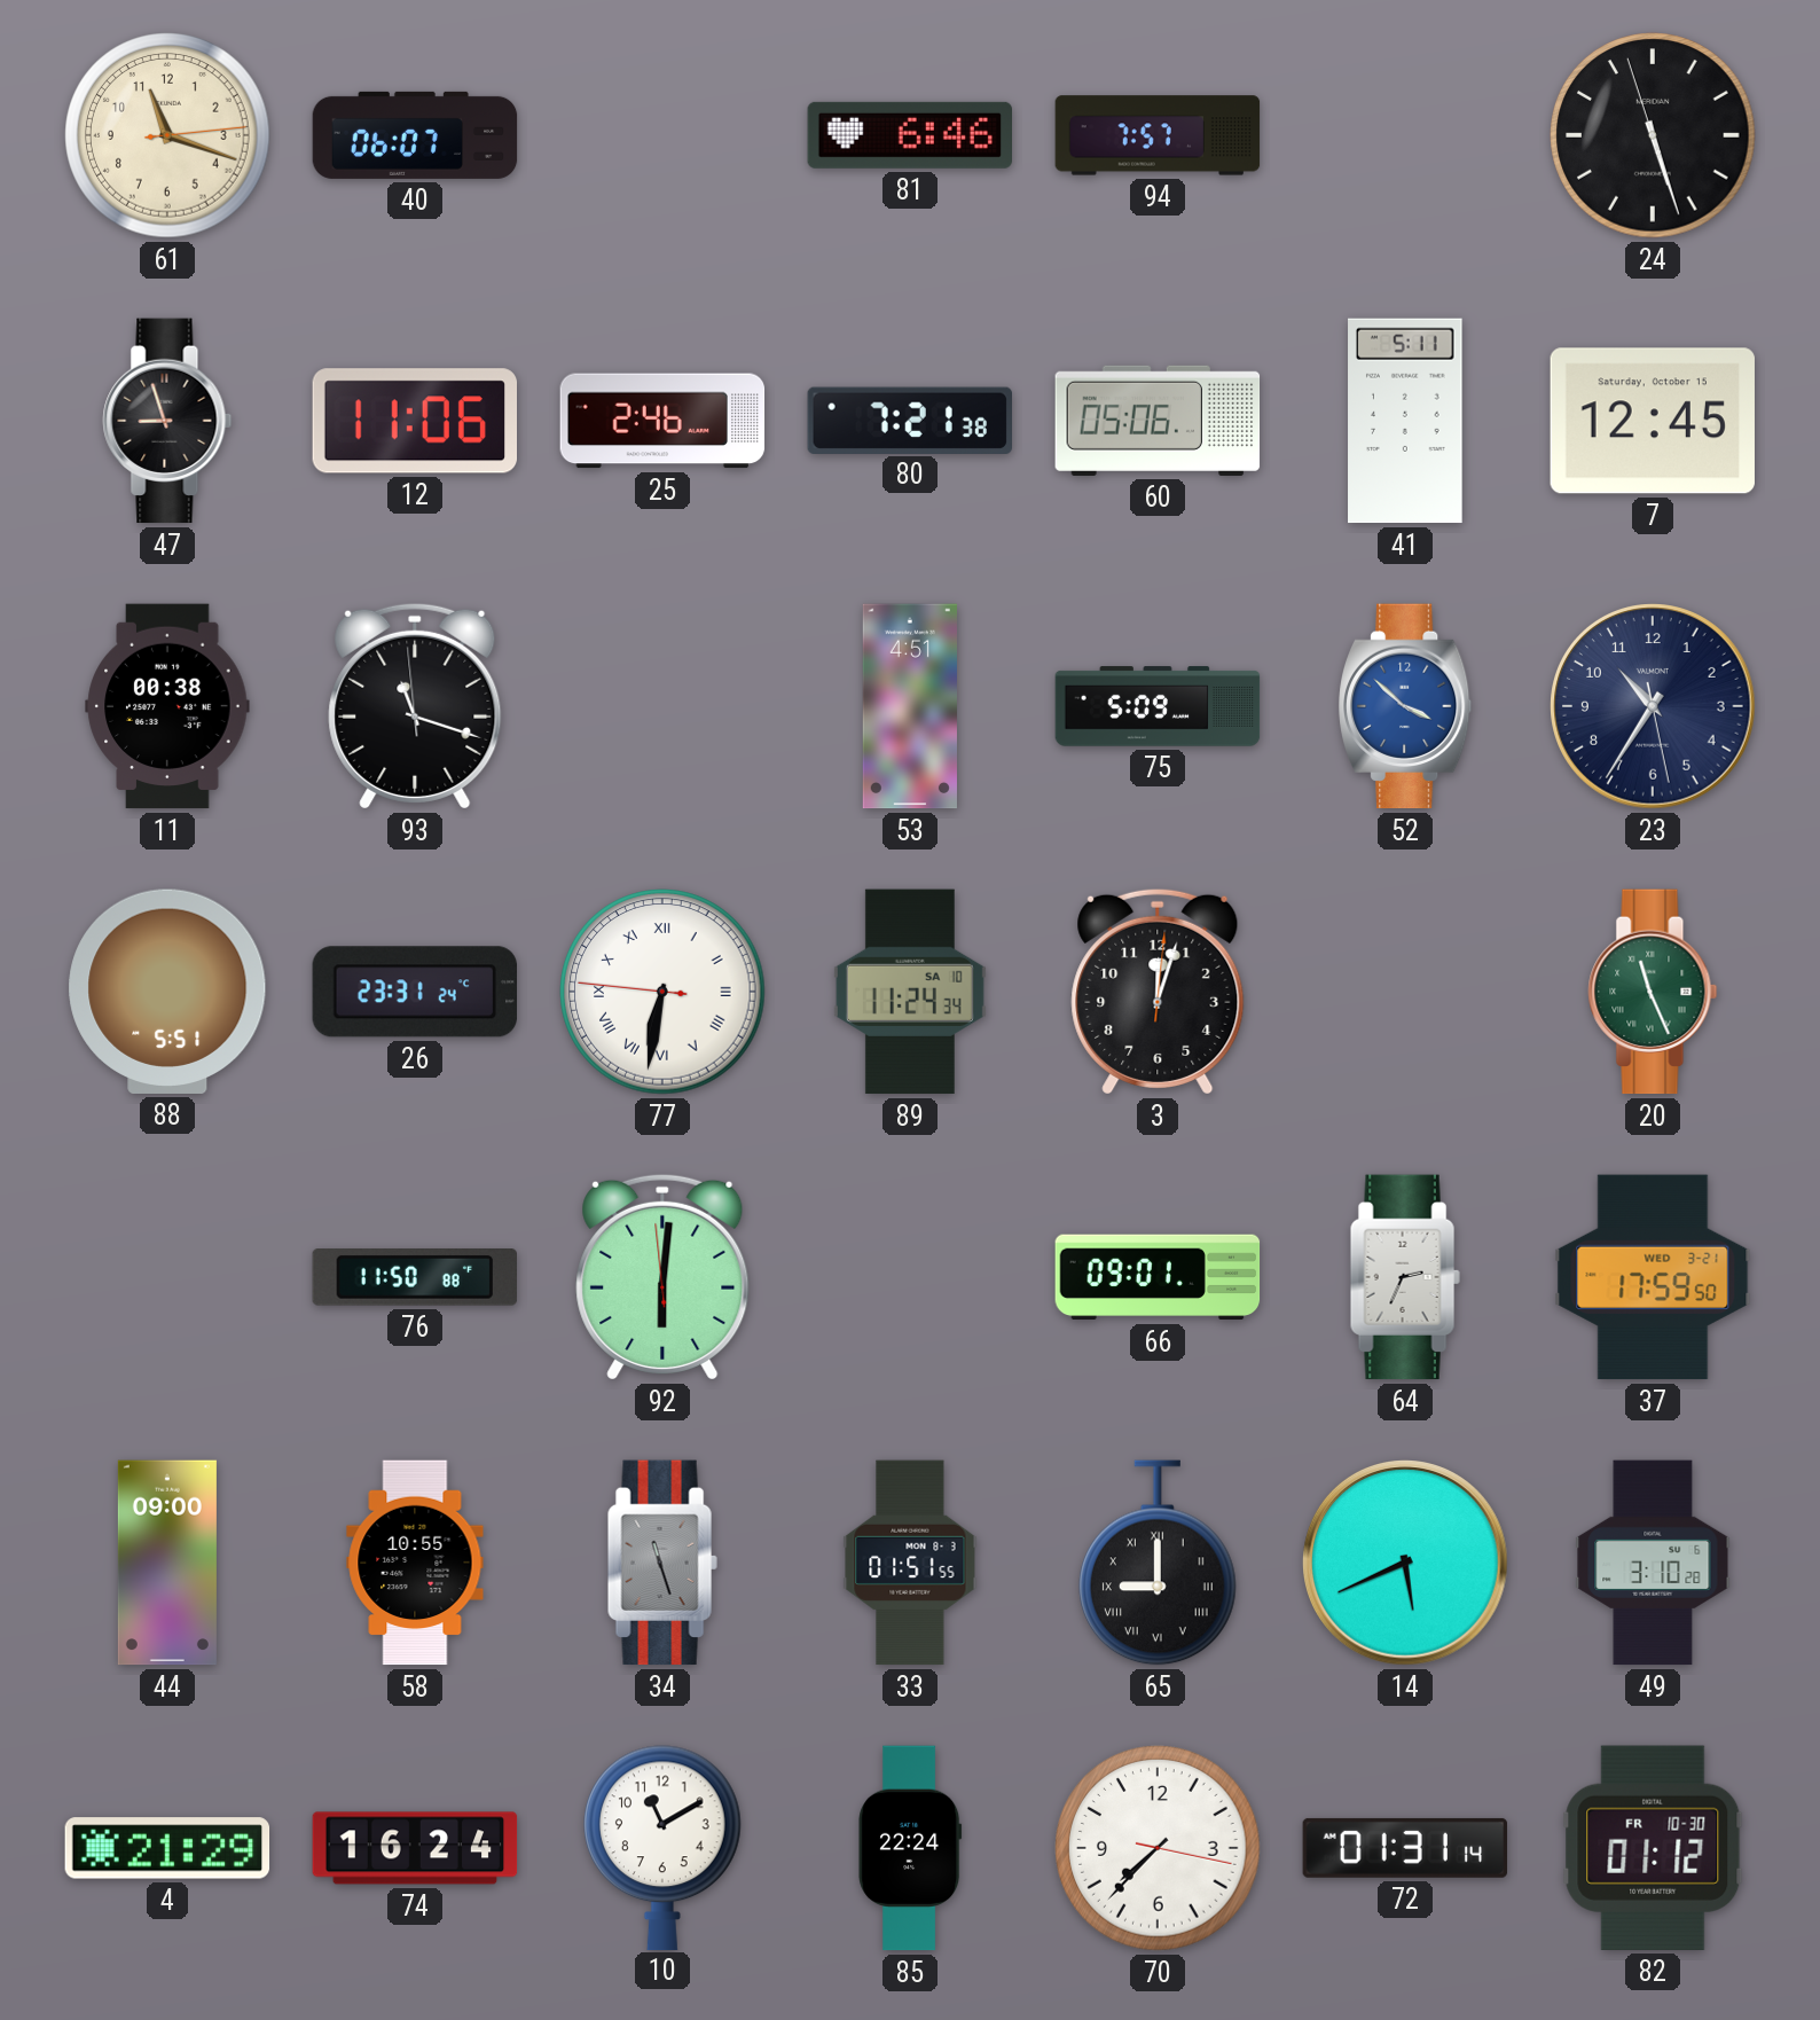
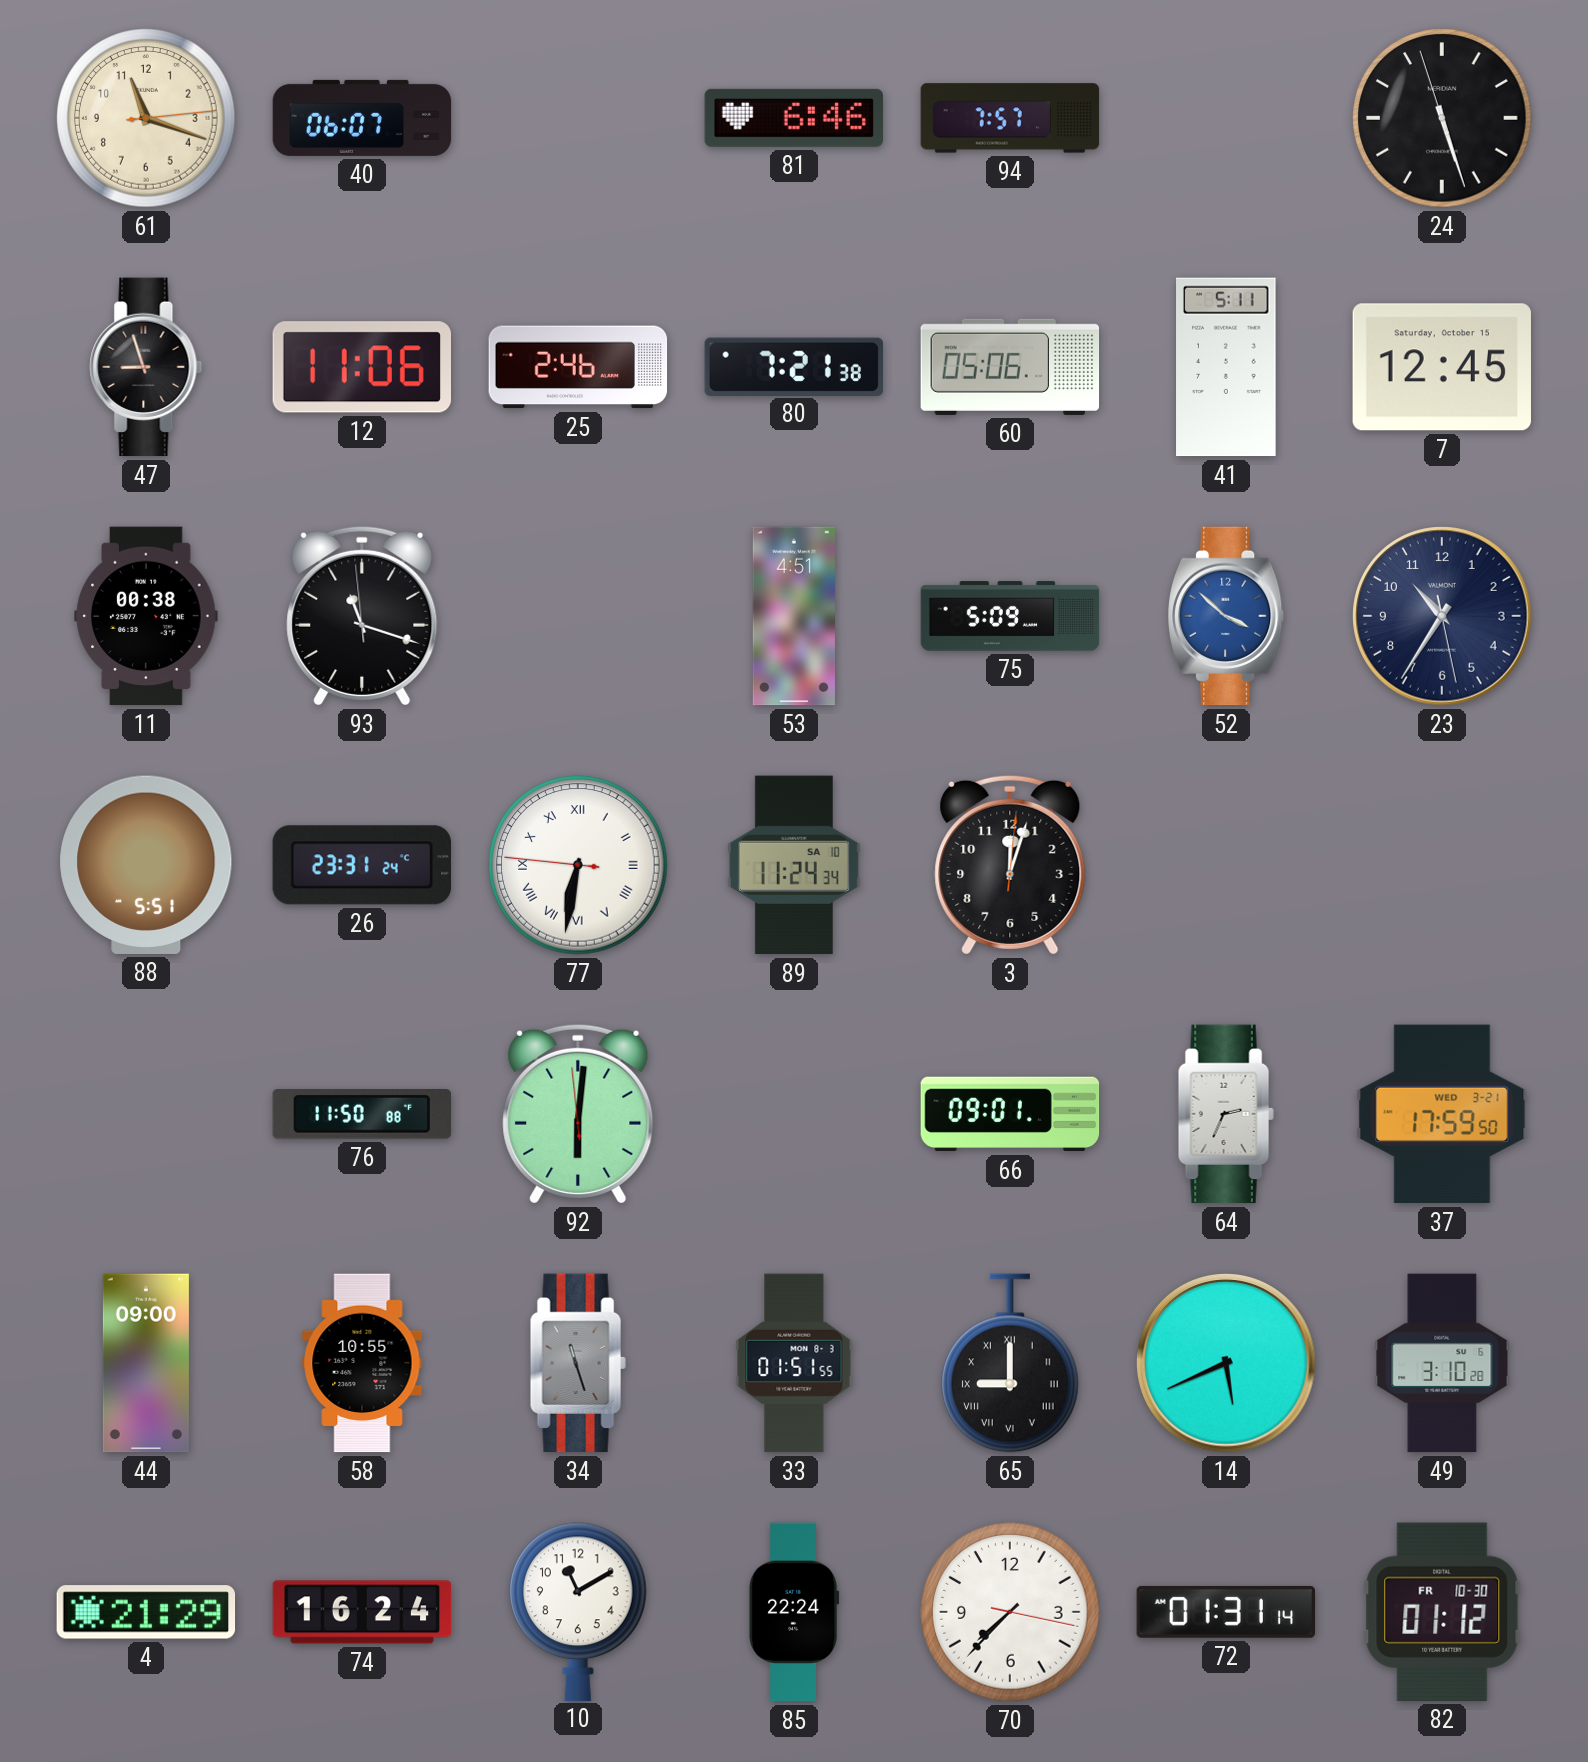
20: 11:26 -> none (1653, 992)
